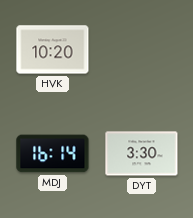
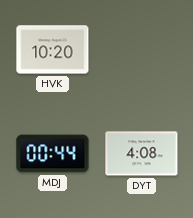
MDJ: 16:14 -> 00:44 (53, 154)
DYT: 3:30 -> 4:08 (142, 154)
